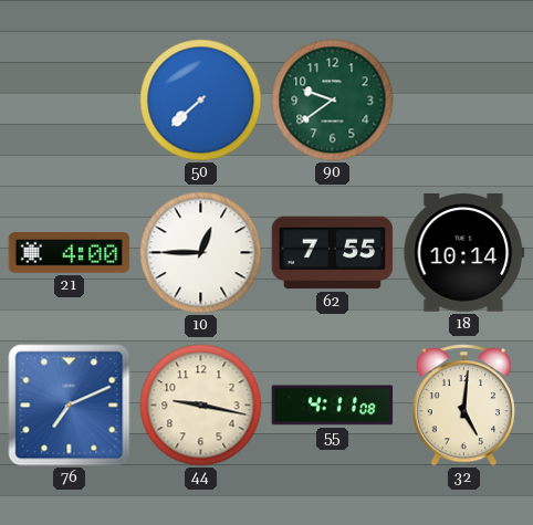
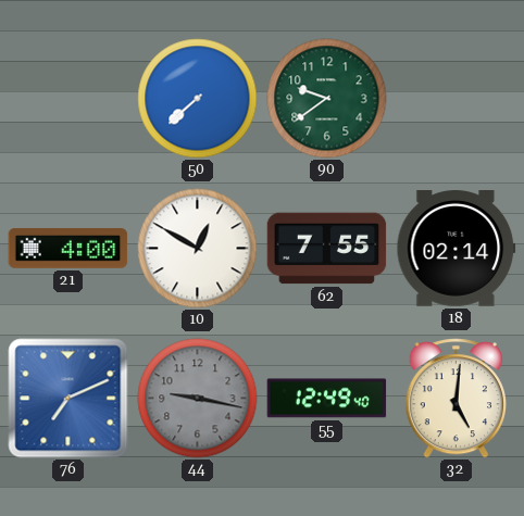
10: 12:45 -> 12:50 (198, 249)
18: 10:14 -> 02:14 (457, 249)
44 dial: cream -> grey (198, 399)
55: 4:11 -> 12:49 (327, 399)
